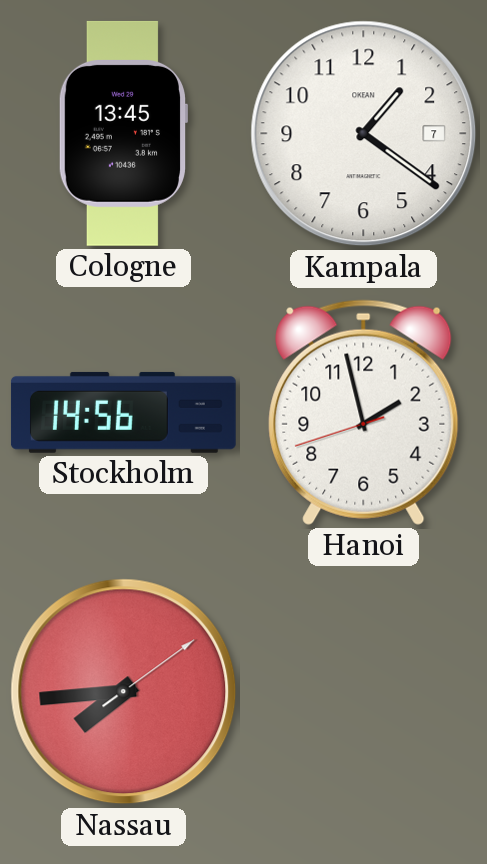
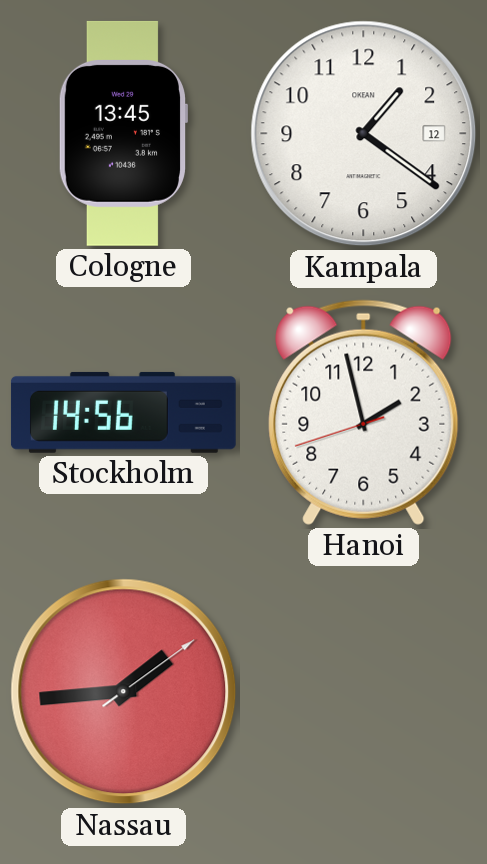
Kampala date: 7 -> 12 (364, 134)
Nassau: 7:44 -> 1:44 (124, 692)
